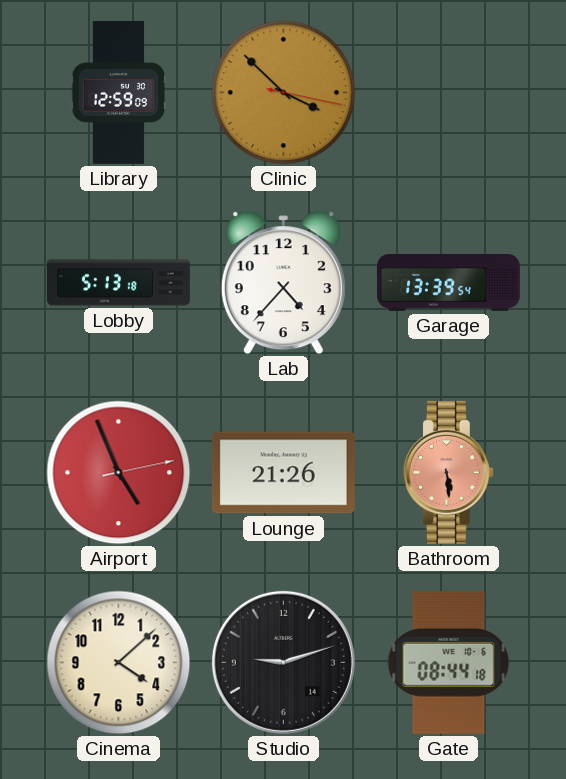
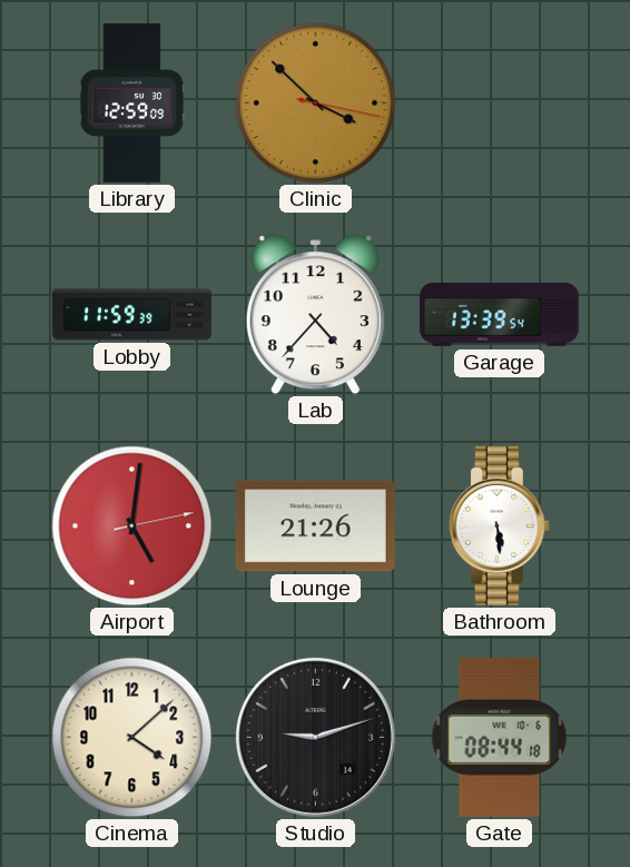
Lobby: 5:13 -> 11:59 (132, 315)
Airport: 4:56 -> 5:01 (132, 526)
Bathroom dial: salmon -> white (499, 525)
